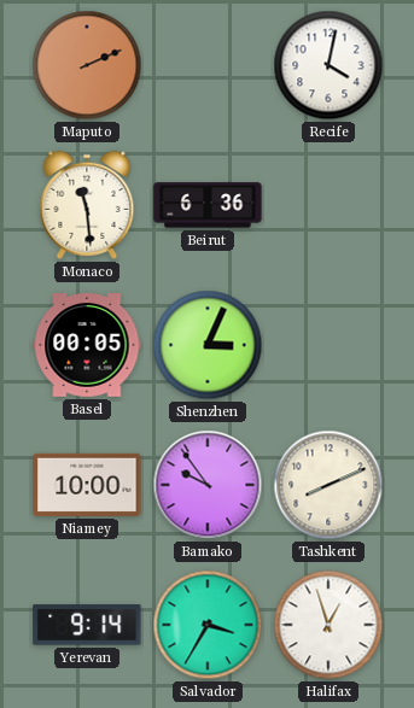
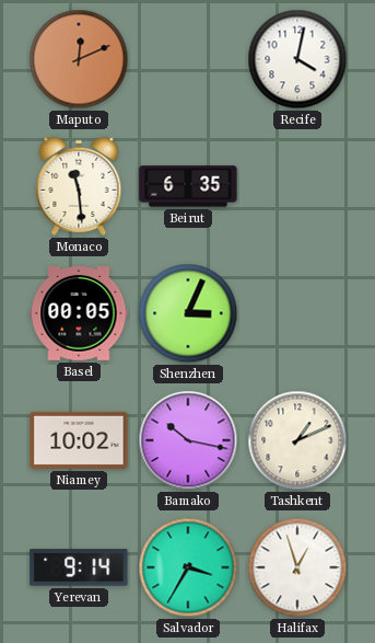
Maputo: 2:11 -> 12:11 (79, 59)
Beirut: 6:36 -> 6:35 (188, 186)
Niamey: 10:00 -> 10:02 (79, 440)
Bamako: 9:54 -> 10:17 (188, 440)
Tashkent: 8:11 -> 1:11 (297, 440)
